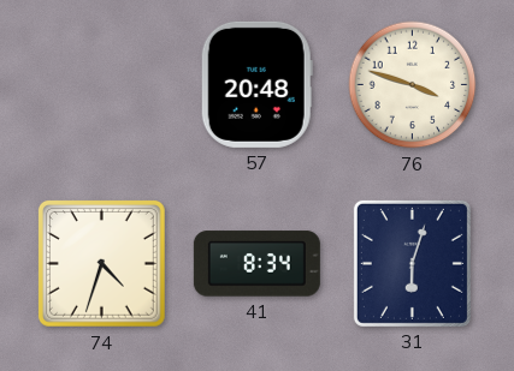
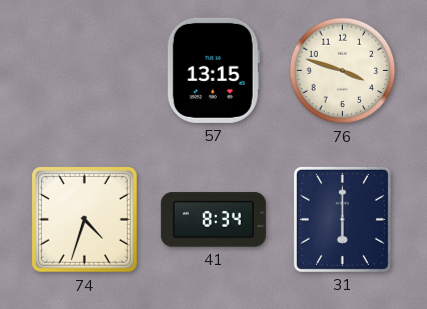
57: 20:48 -> 13:15 (213, 70)
31: 6:03 -> 6:00 (342, 219)
